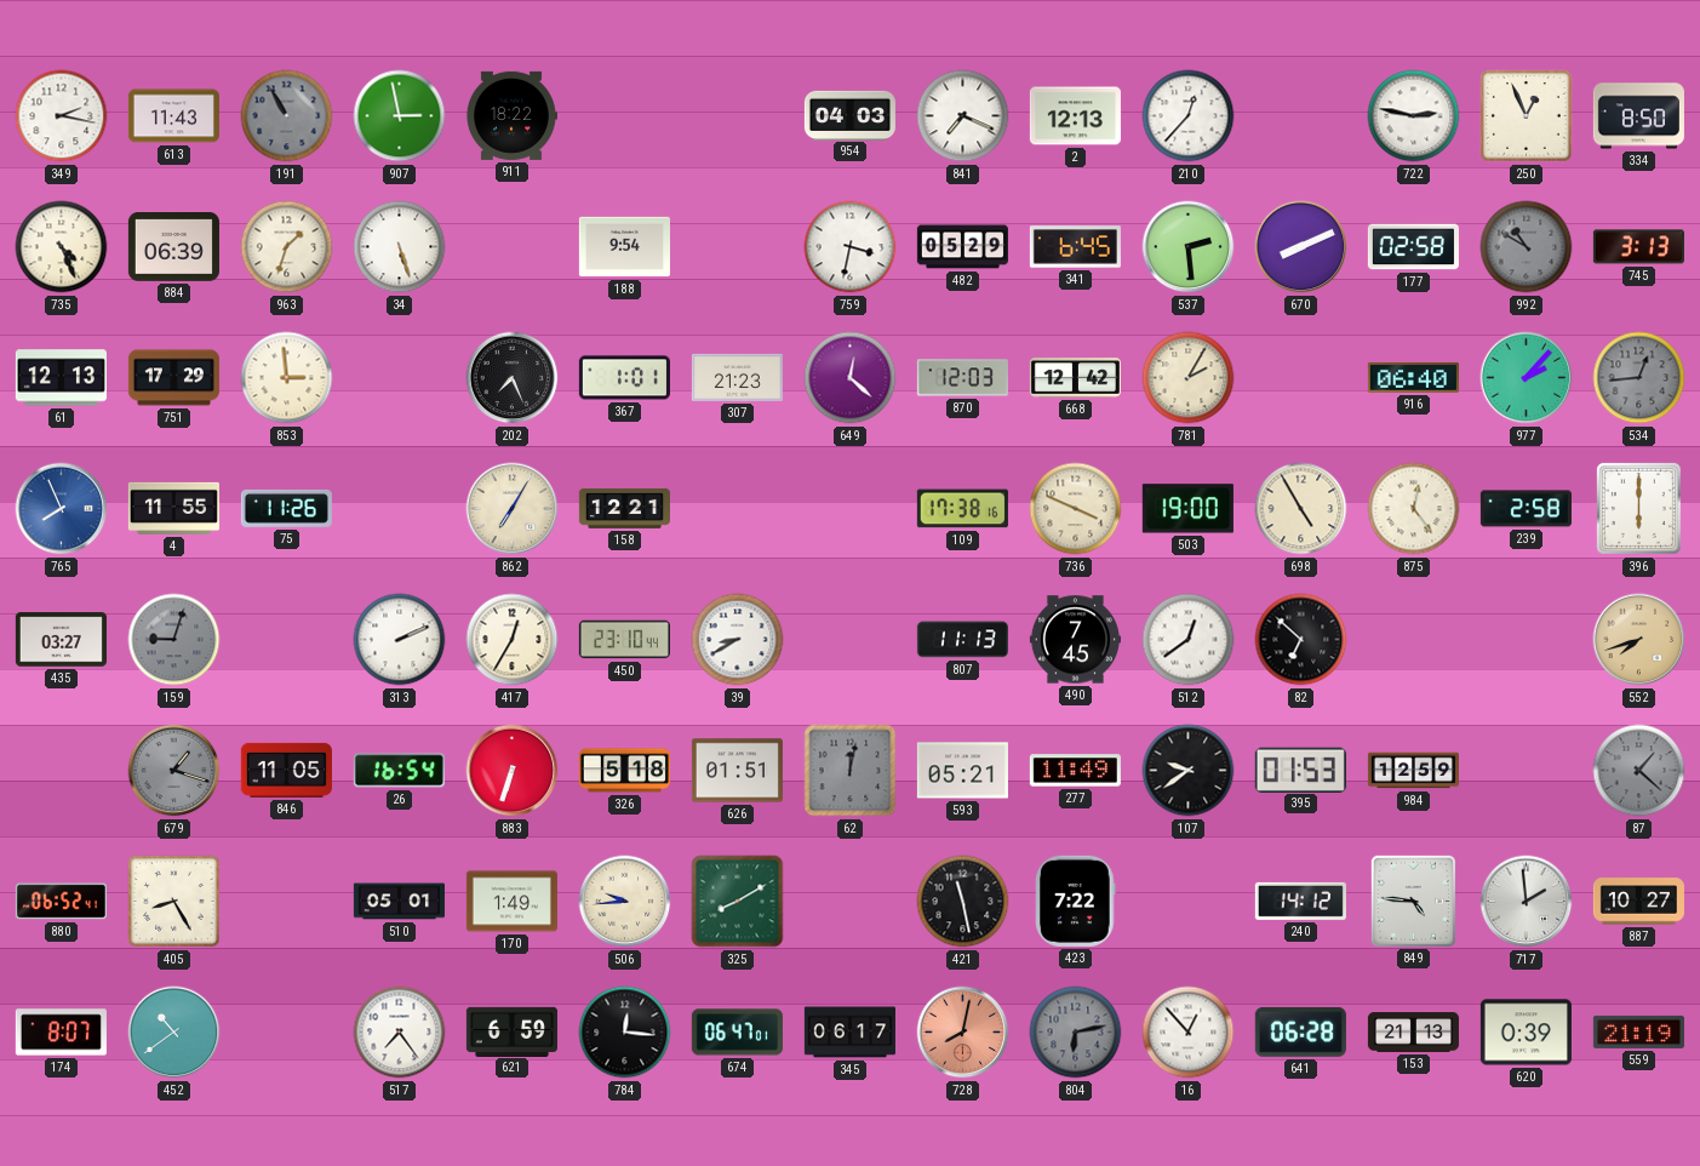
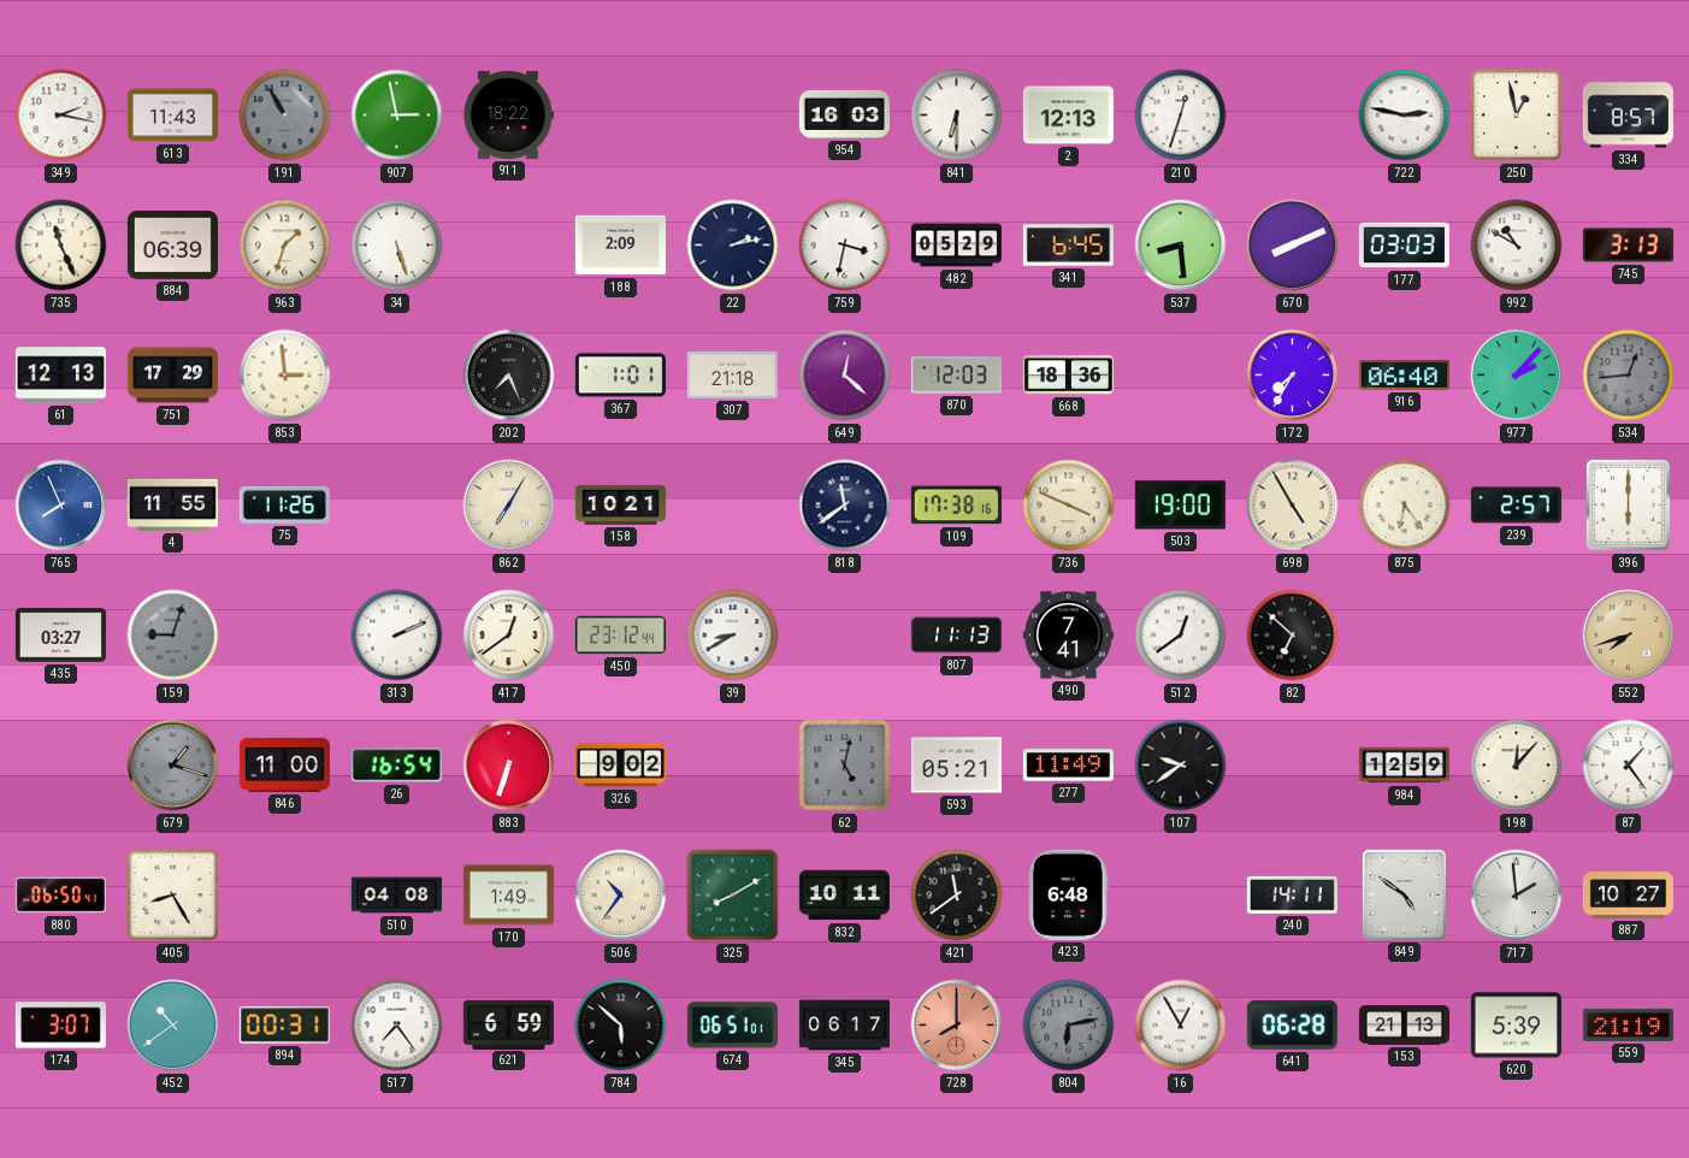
954: 04:03 -> 16:03 (844, 114)
841: 7:19 -> 6:30 (957, 116)
210: 12:37 -> 12:33 (1181, 116)
250: 12:56 -> 12:58 (1517, 116)
334: 8:50 -> 8:57 (1628, 116)
735: 4:26 -> 11:26 (61, 246)
188: 9:54 -> 2:09 (620, 246)
22: none -> 2:13 (733, 246)
537: 2:29 -> 8:29 (1181, 246)
177: 02:58 -> 03:03 (1404, 246)
992 dial: grey -> white (1517, 246)
307: 21:23 -> 21:18 (732, 374)
668: 12:42 -> 18:36 (1068, 376)
781: 2:05 -> none (1189, 378)
172: none -> 7:35 (1293, 376)
158: 12:21 -> 10:21 (620, 504)
818: none -> 11:39 (845, 506)
875: 12:24 -> 6:24 (1405, 506)
239: 2:58 -> 2:57 (1516, 506)
417: 12:35 -> 12:39 (509, 636)
450: 23:10 -> 23:12 (620, 636)
490: 7:45 -> 7:41 (1068, 636)
846: 11:05 -> 11:00 (284, 764)
326: 5:18 -> 9:02 (620, 766)
626: 01:51 -> none (737, 771)
62: 12:02 -> 5:02 (845, 766)
395: 01:53 -> none (1300, 770)
198: none -> 12:07 (1517, 766)
87: 1:22 -> 1:24 (1629, 766)
87 dial: grey -> white (1629, 766)
880: 06:52 -> 06:50 (60, 896)
510: 05:01 -> 04:08 (396, 896)
506: 9:44 -> 10:36 (621, 896)
832: none -> 10:11 (844, 896)
421: 11:28 -> 11:39 (957, 896)
423: 7:22 -> 6:48 (1069, 894)
240: 14:12 -> 14:11 (1292, 894)
849: 4:46 -> 4:51 (1404, 894)
174: 8:07 -> 3:07 (60, 1026)
894: none -> 00:31 (284, 1026)
784: 12:16 -> 5:52 (621, 1026)
674: 06:47 -> 06:51 (732, 1026)
728: 8:02 -> 8:00 (957, 1026)
16: 12:53 -> 12:55 (1181, 1026)
620: 0:39 -> 5:39 (1516, 1026)
